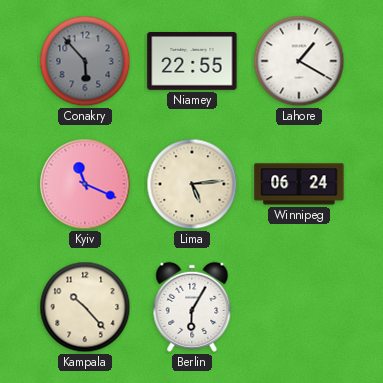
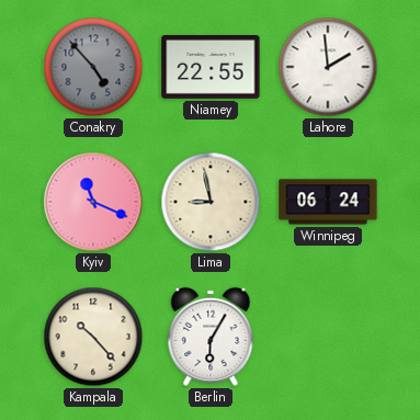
Conakry: 5:53 -> 4:53 (93, 67)
Lahore: 1:20 -> 1:59 (328, 67)
Lima: 5:14 -> 8:58 (211, 202)
